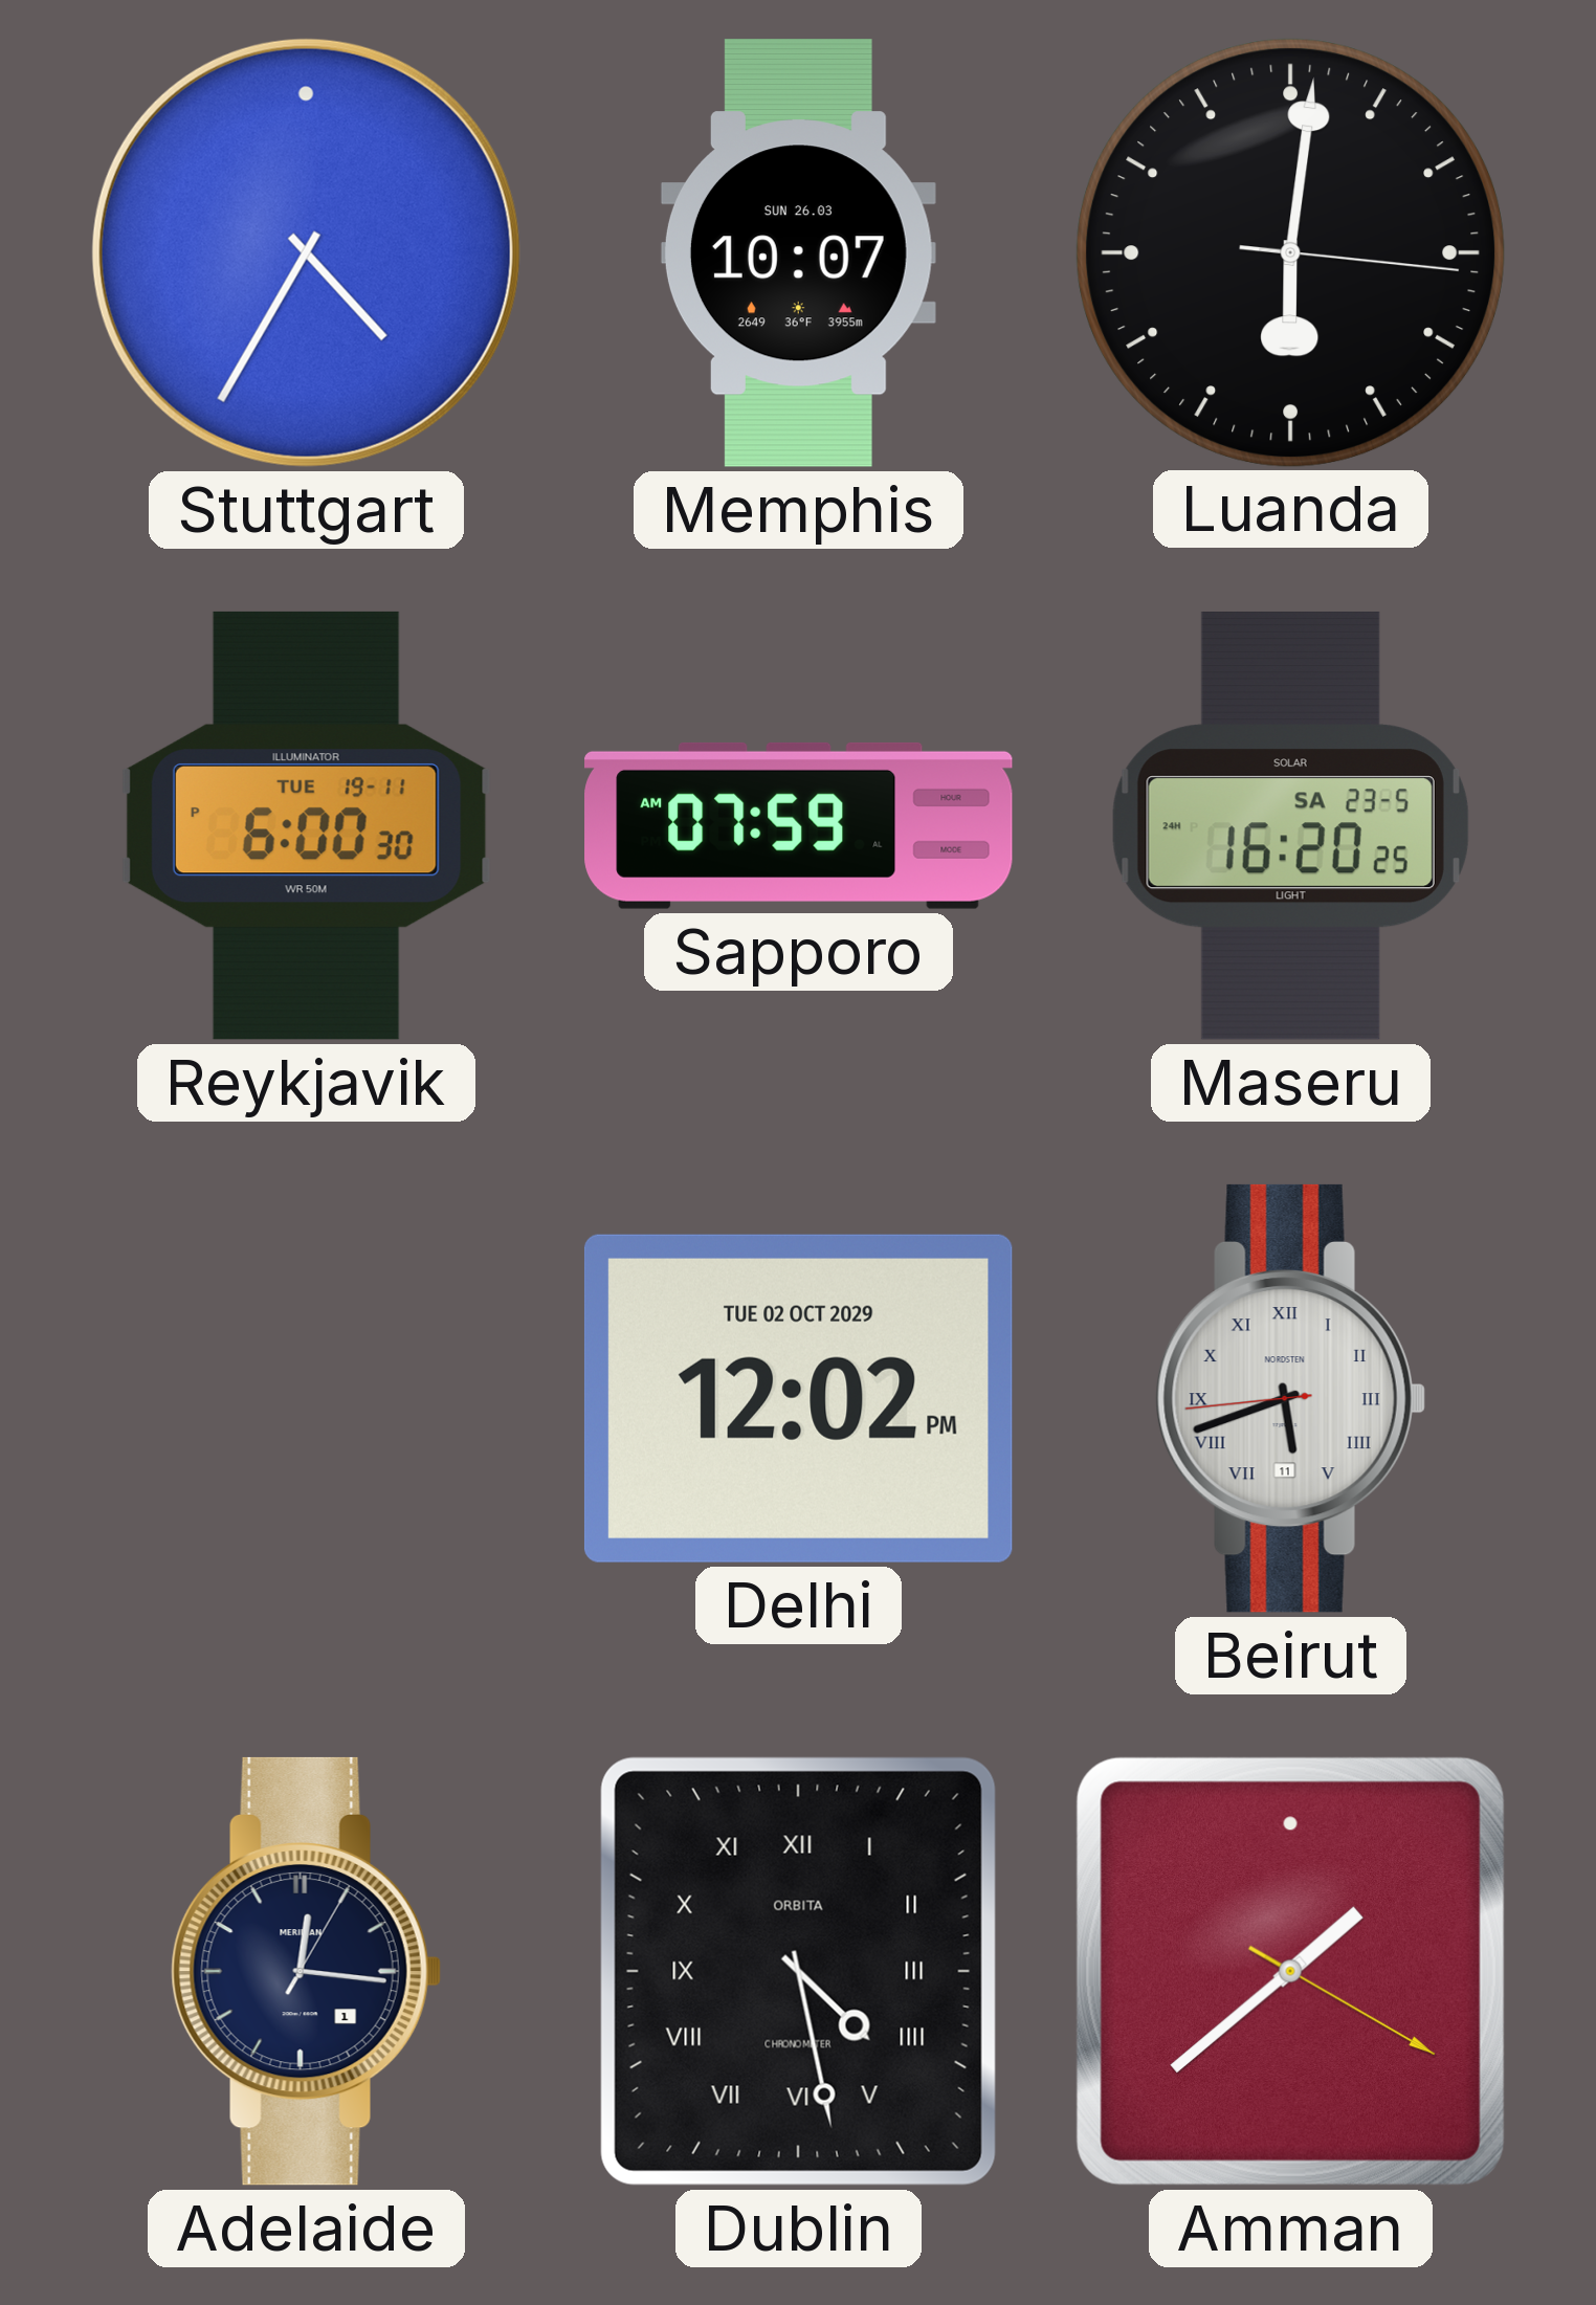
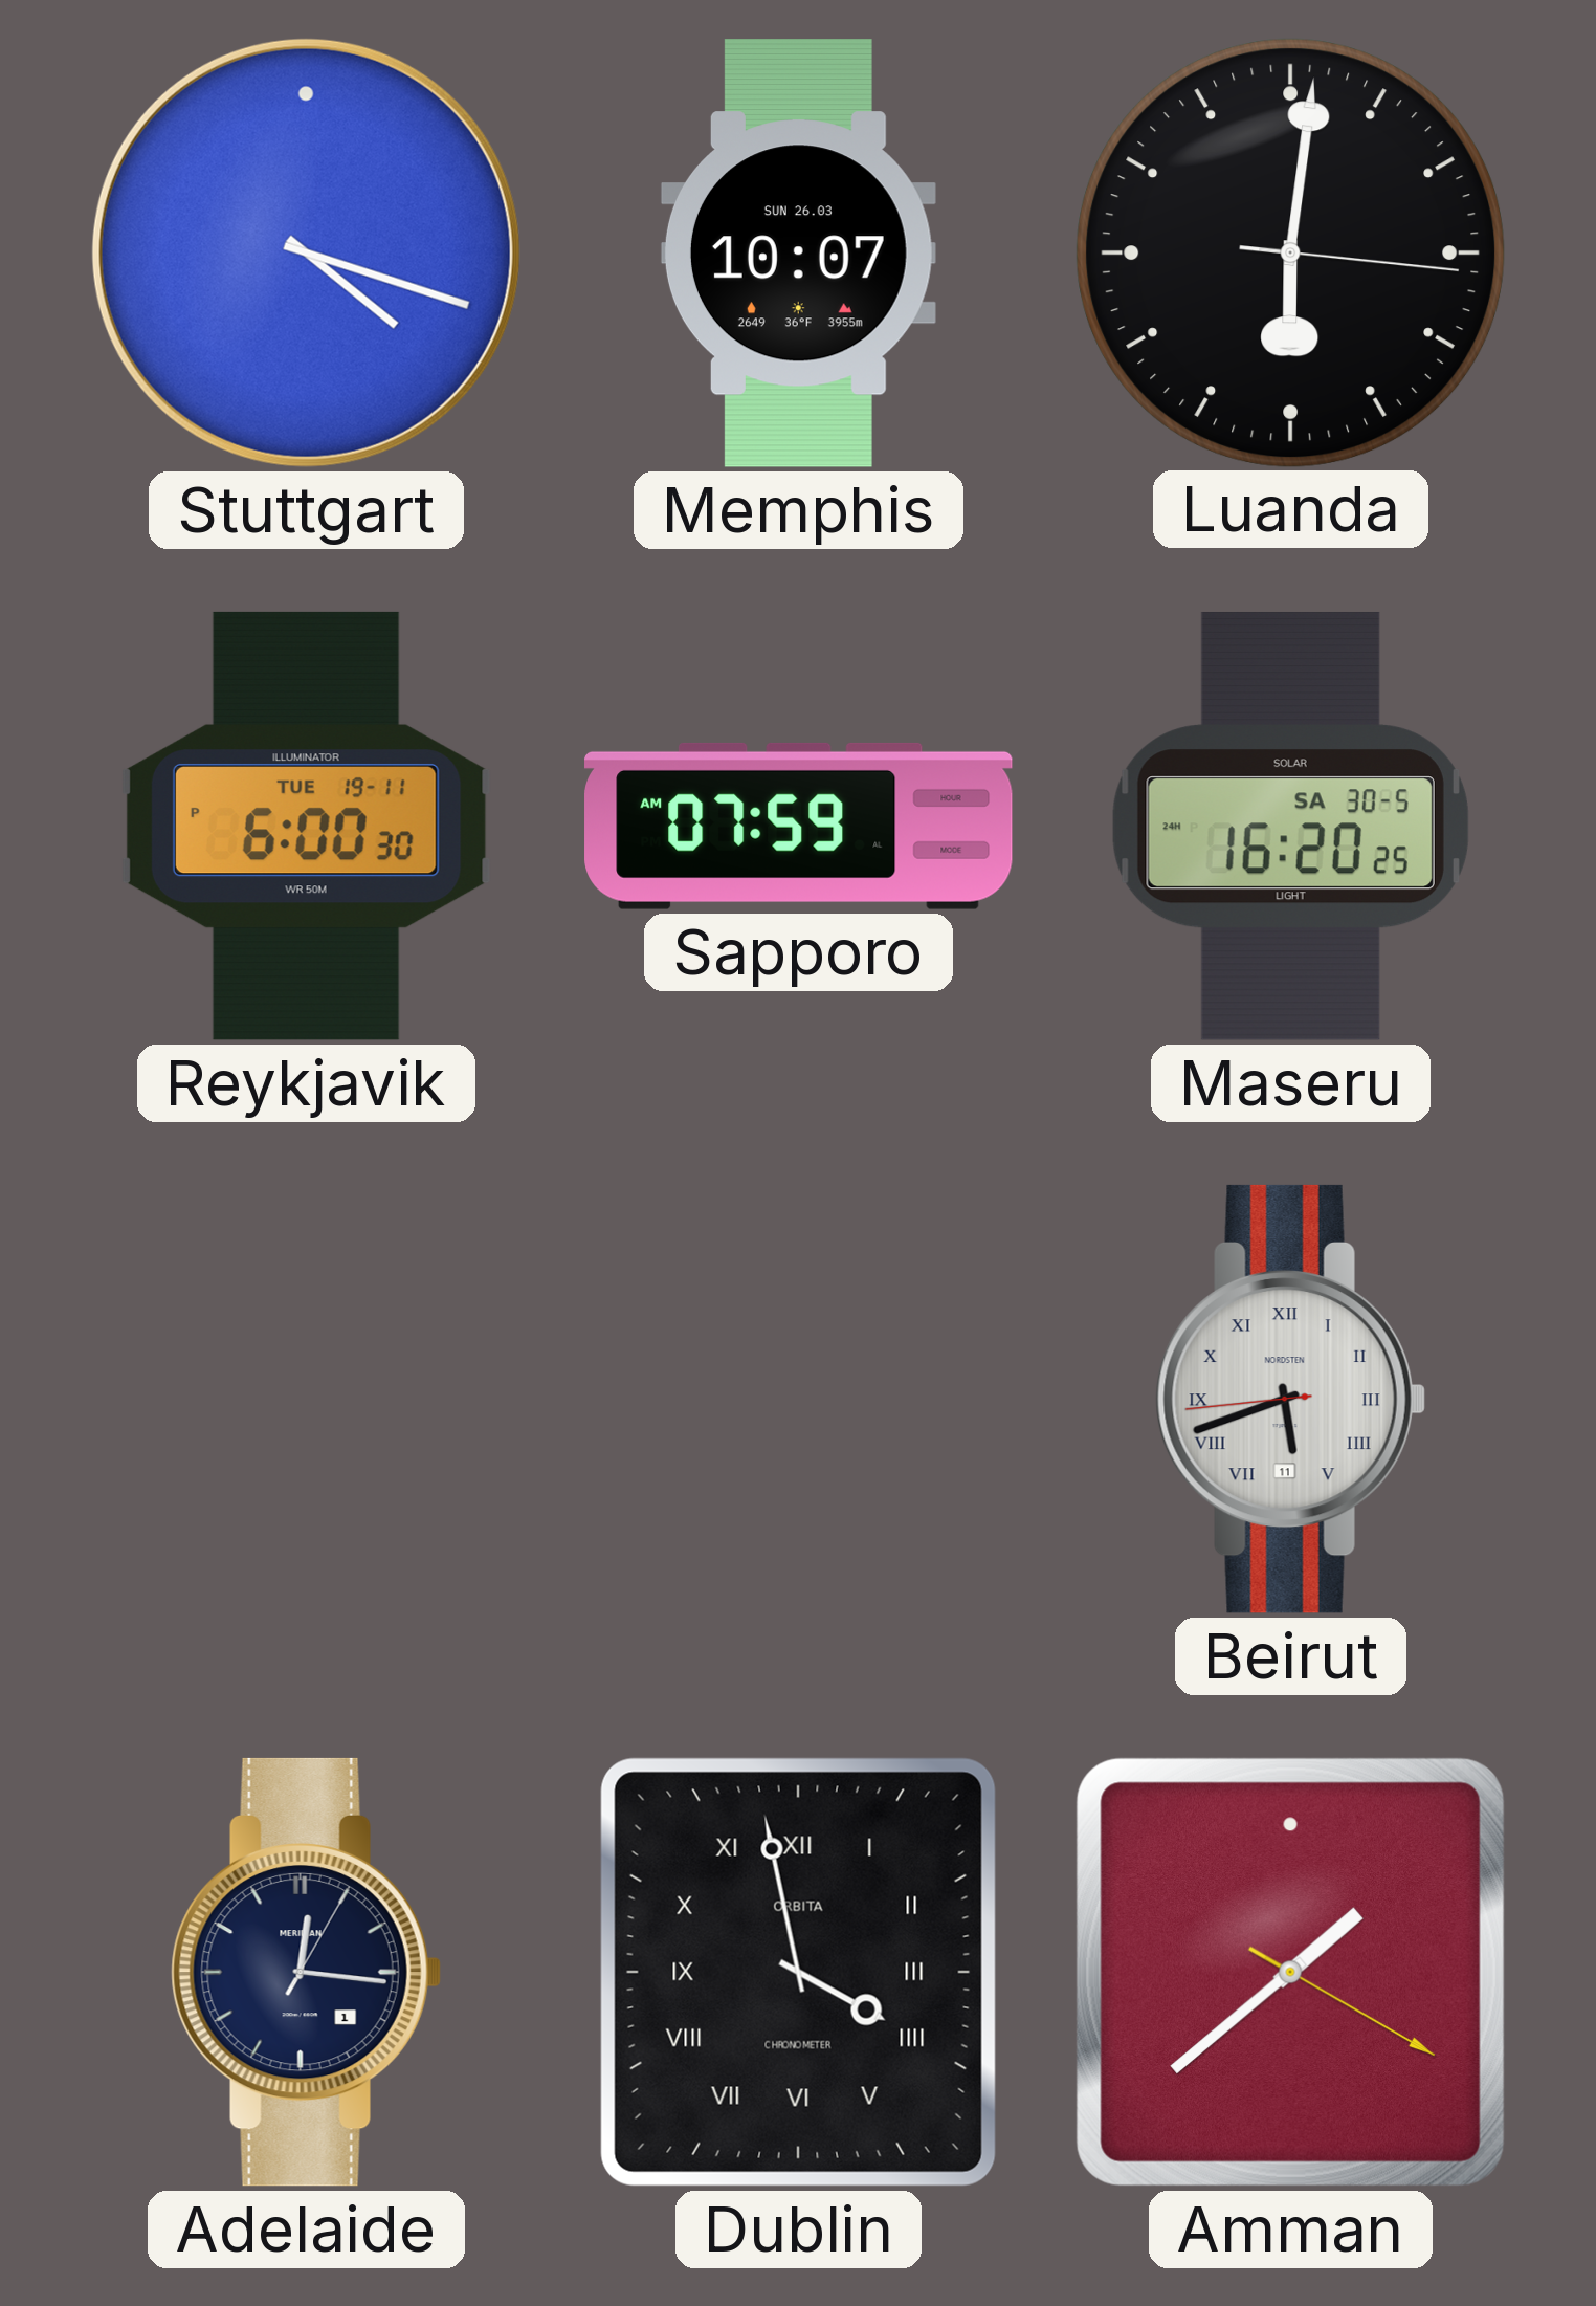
Stuttgart: 4:35 -> 4:18 (306, 252)
Maseru date: SA 23-5 -> SA 30-5 (1290, 826)
Delhi: 12:02 -> none (798, 1398)
Dublin: 4:28 -> 3:58 (798, 1972)
